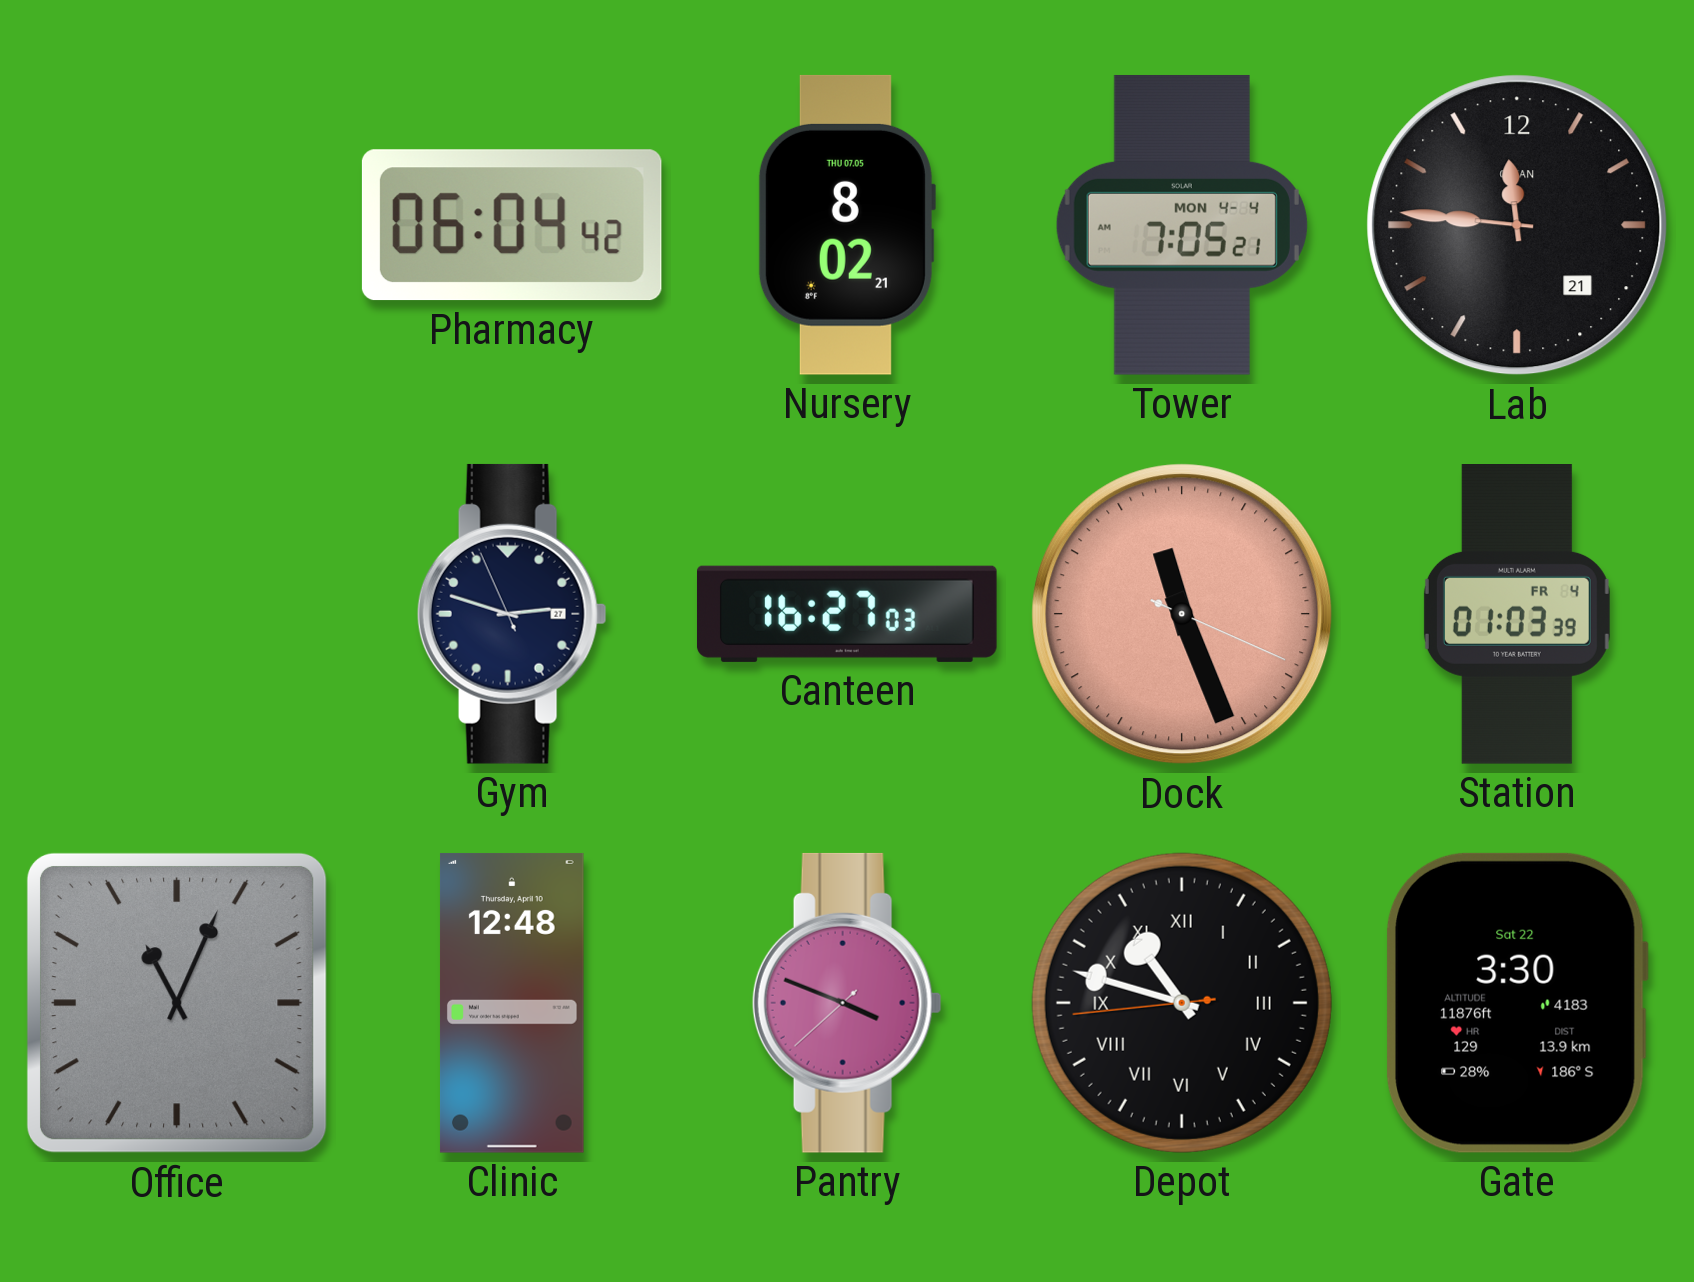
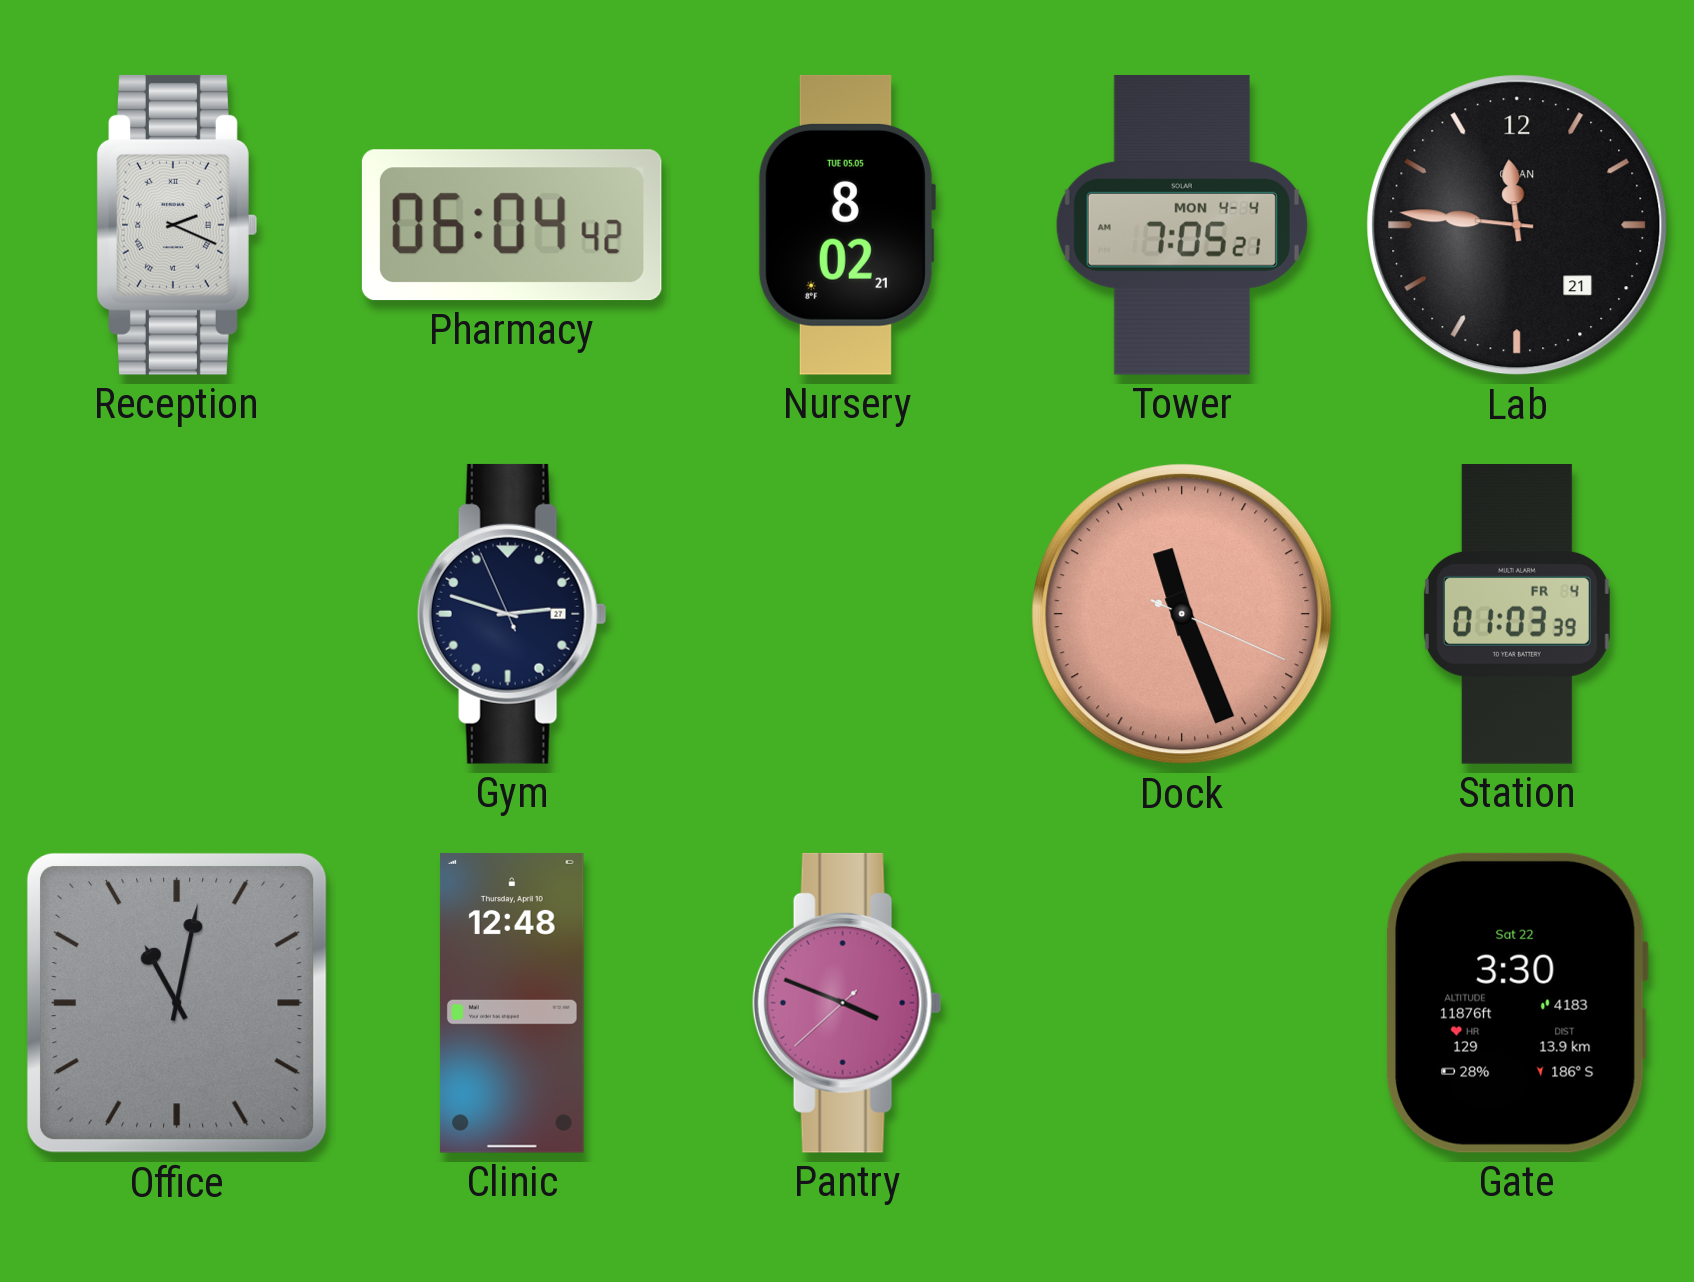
Reception: none -> 2:19 (177, 225)
Nursery date: THU 07.05 -> TUE 05.05 (846, 225)
Canteen: 16:27 -> none (847, 614)
Office: 11:04 -> 11:02 (177, 1003)
Depot: 10:47 -> none (1182, 1003)
